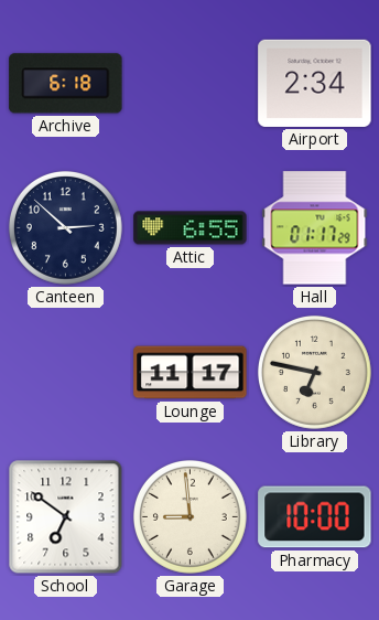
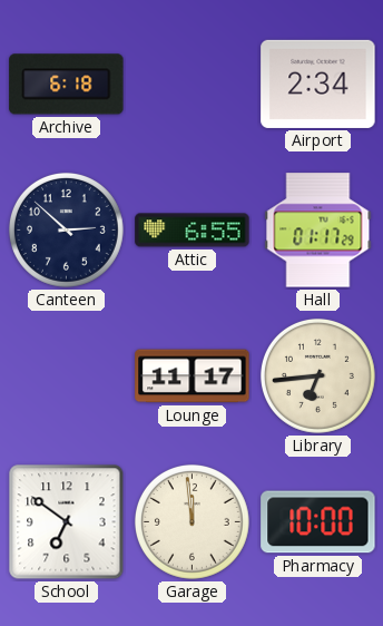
Library: 6:47 -> 6:44 (317, 375)
Garage: 8:59 -> 11:59 (191, 521)
